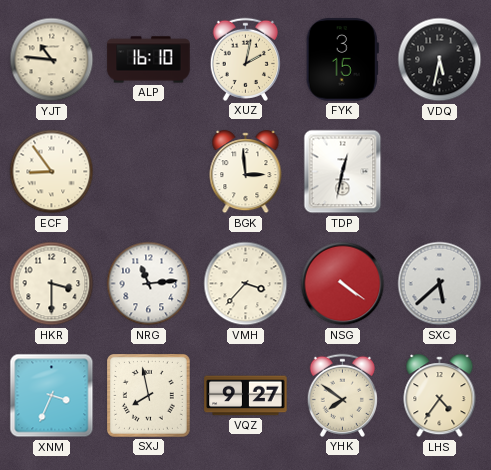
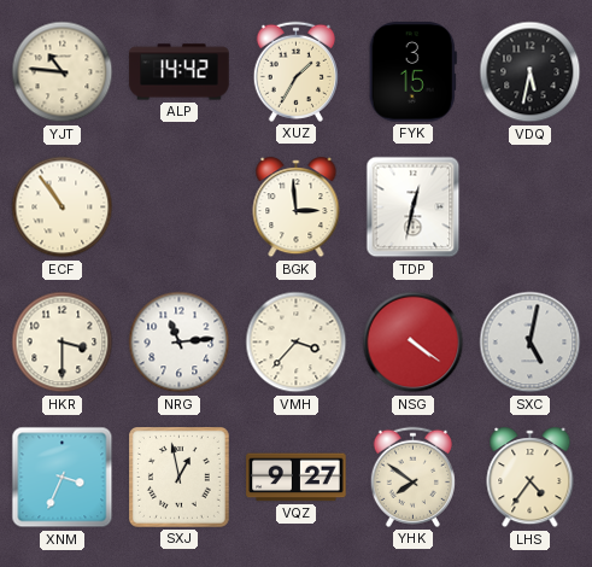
ALP: 16:10 -> 14:42 (180, 72)
XUZ: 2:02 -> 1:35 (295, 71)
ECF: 8:54 -> 10:54 (63, 207)
SXC: 5:38 -> 5:02 (531, 343)
SXJ: 7:58 -> 12:58 (180, 478)
